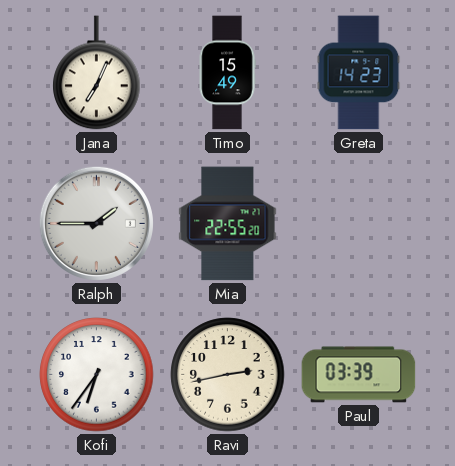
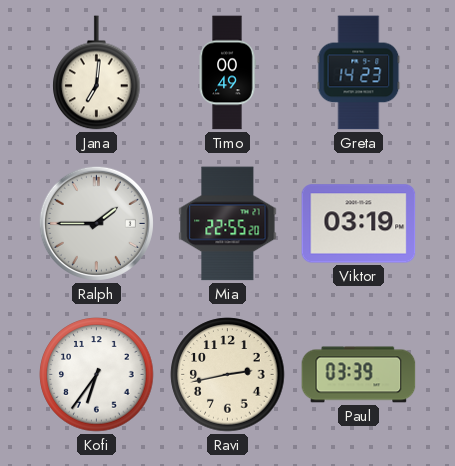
Jana: 7:04 -> 7:01 (97, 73)
Timo: 15:49 -> 00:49 (227, 73)
Viktor: none -> 03:19 (359, 224)
